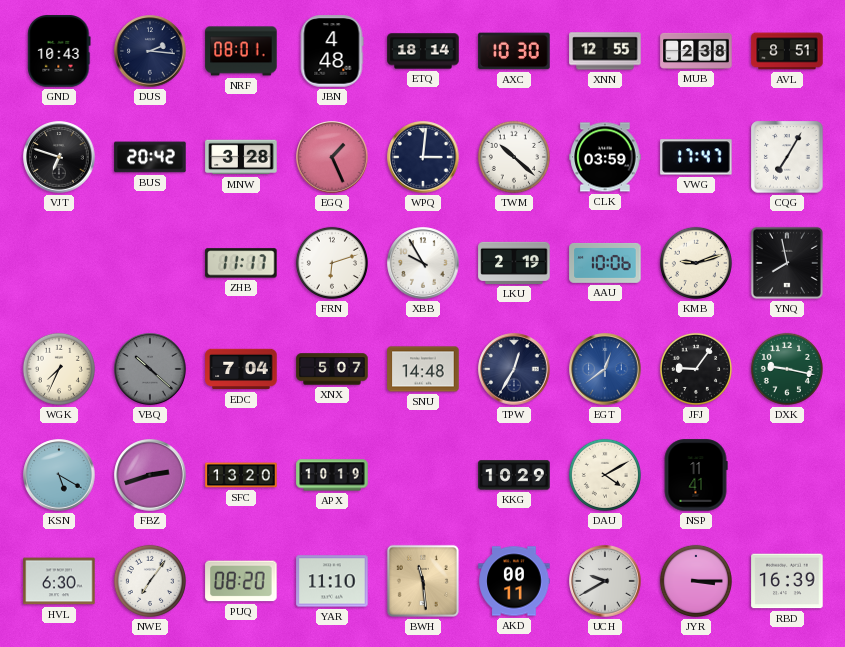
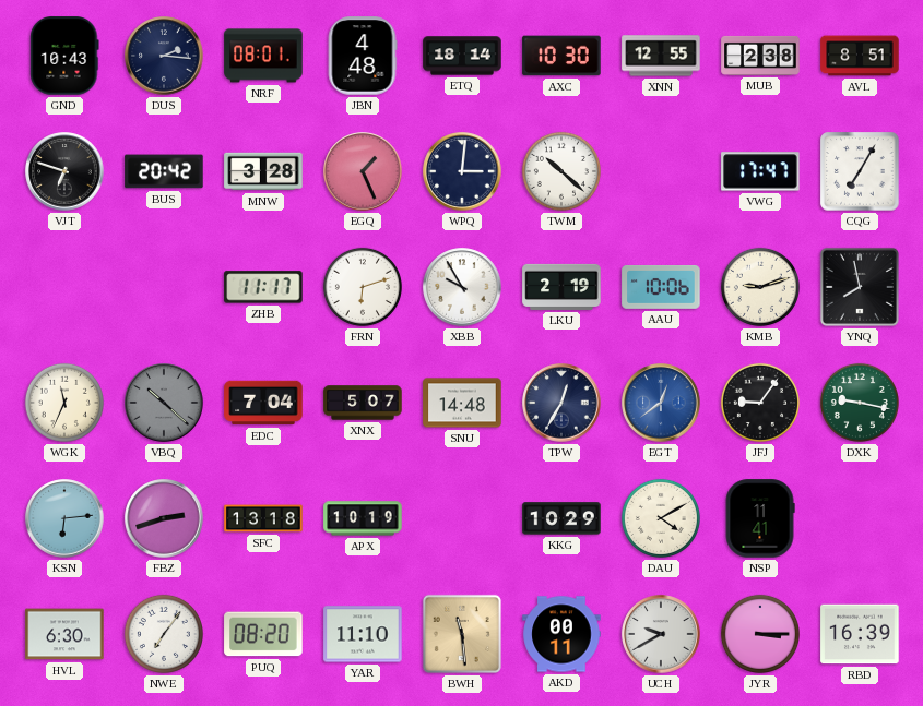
CLK: 03:59 -> none (605, 157)
WGK: 7:34 -> 11:34 (64, 403)
KSN: 5:20 -> 6:14 (64, 518)
SFC: 13:20 -> 13:18 (263, 518)
